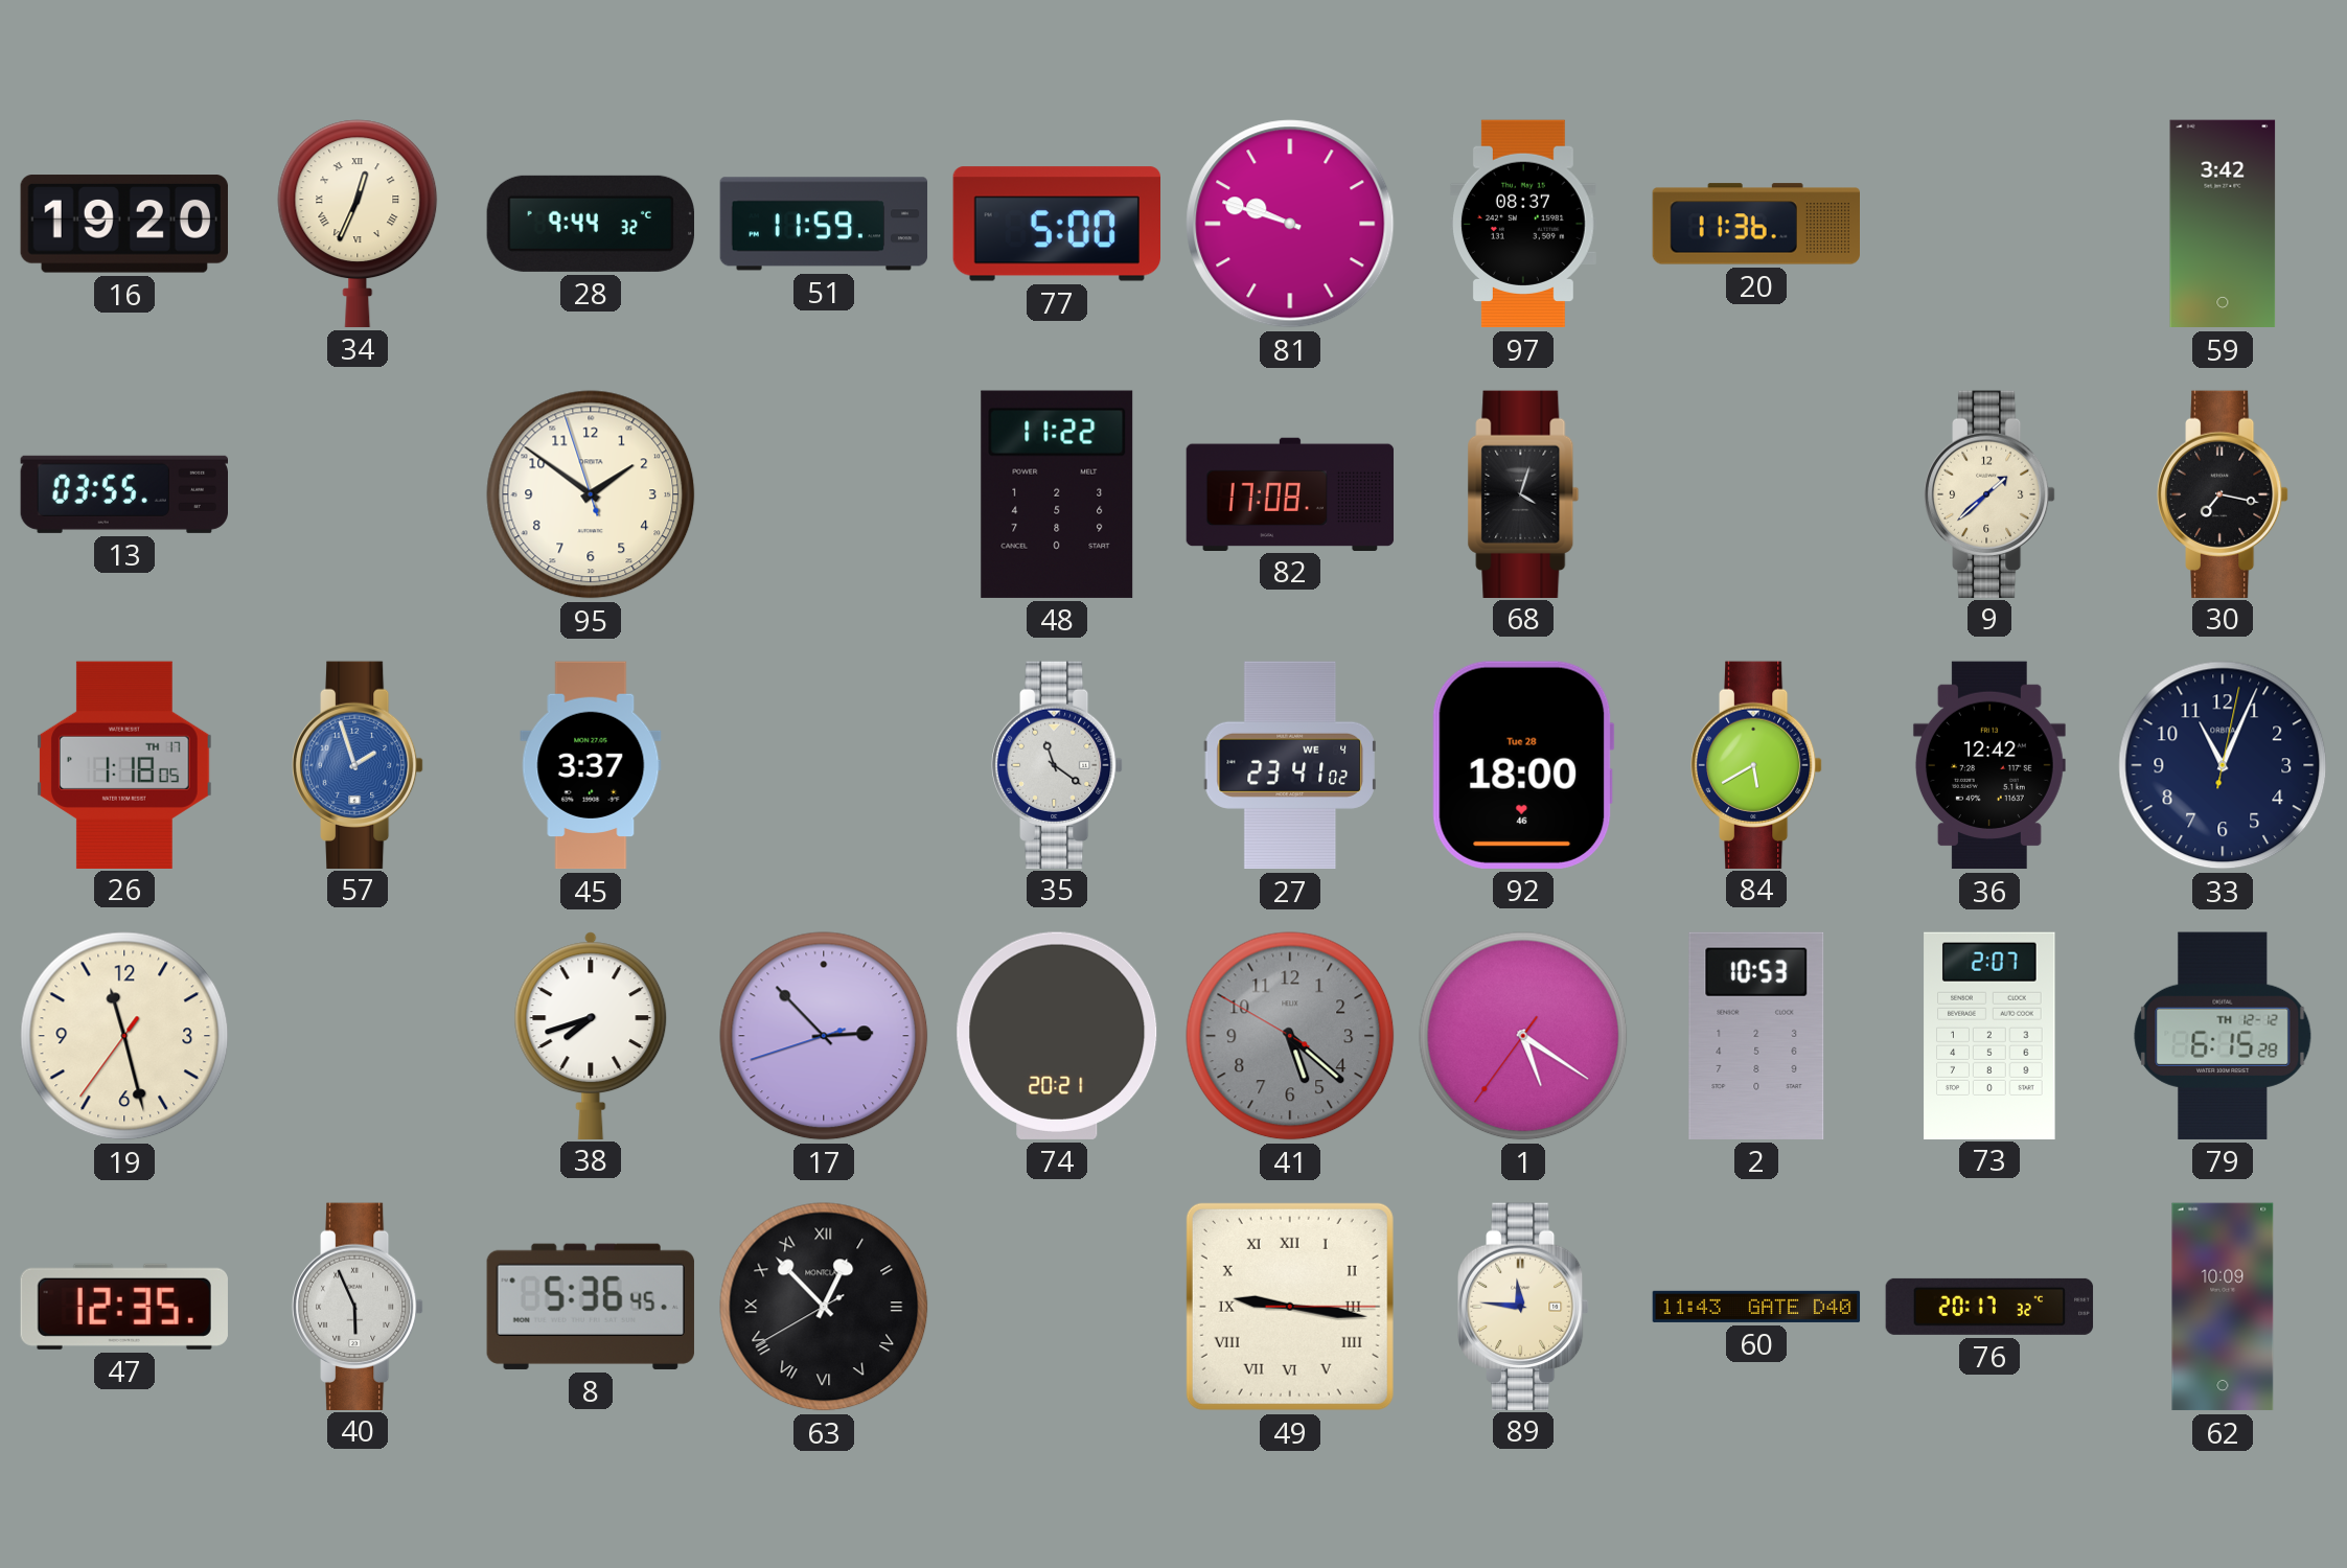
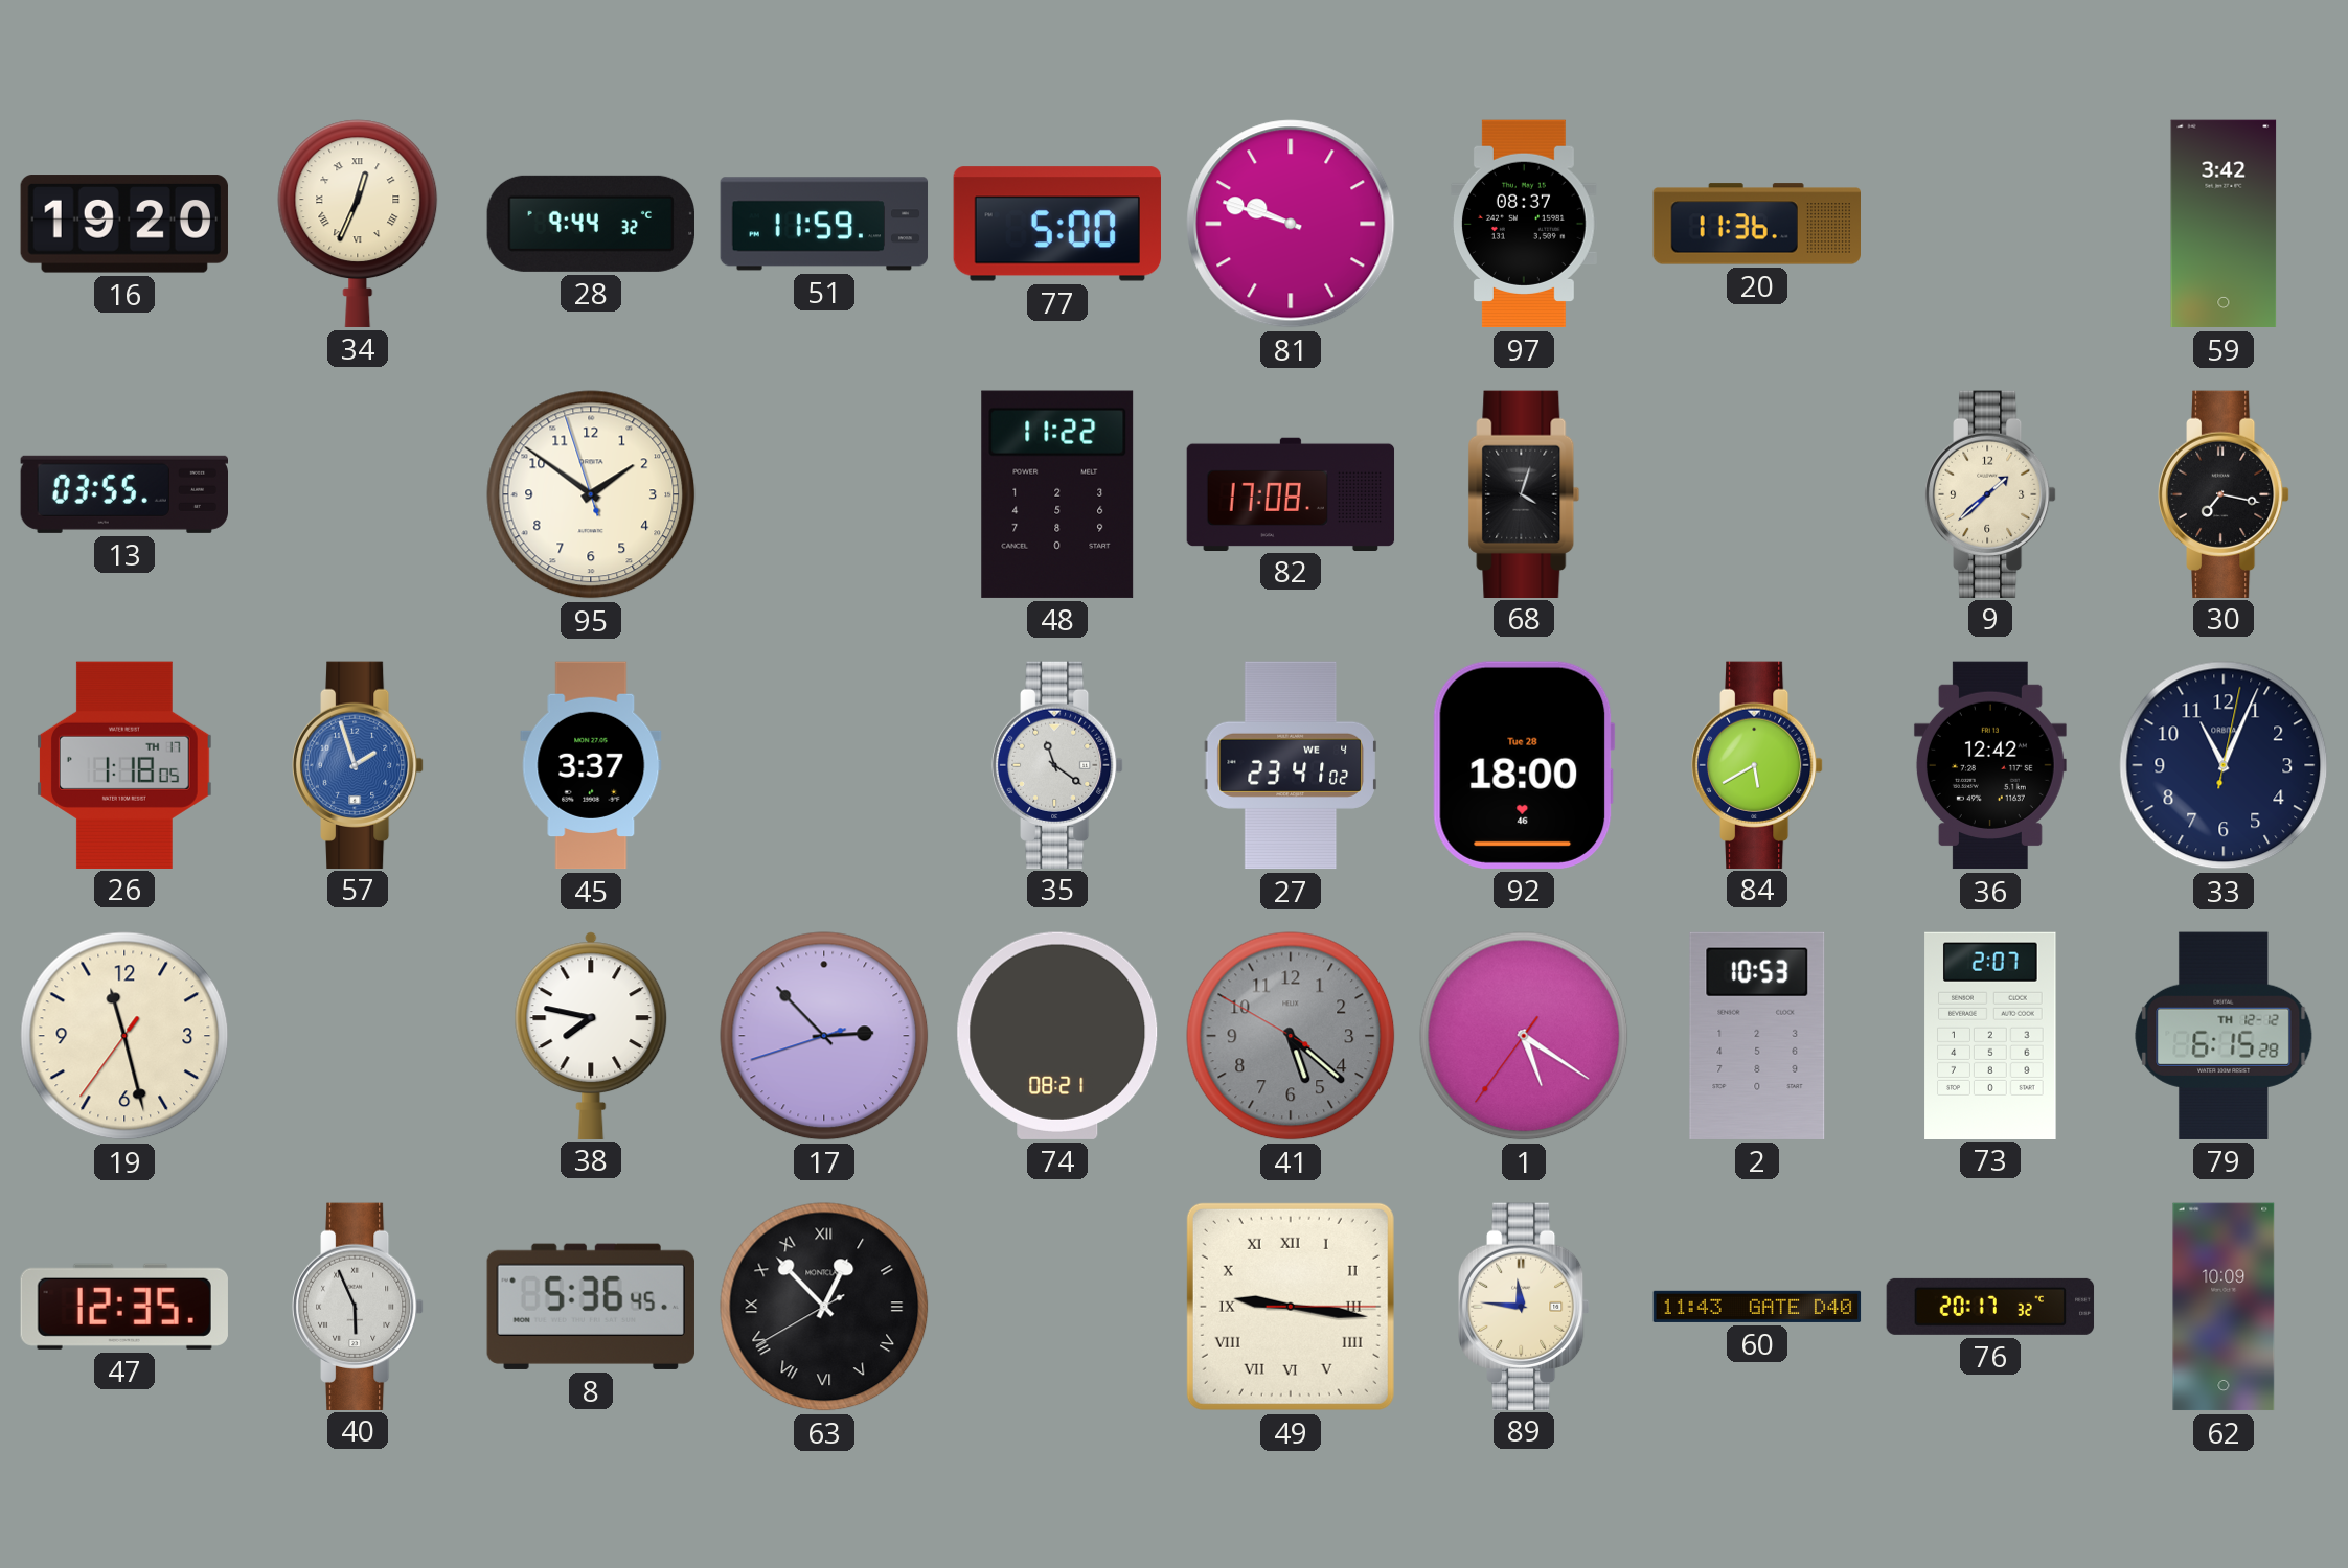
38: 7:42 -> 7:47 (591, 1035)
74: 20:21 -> 08:21 (1057, 1036)
